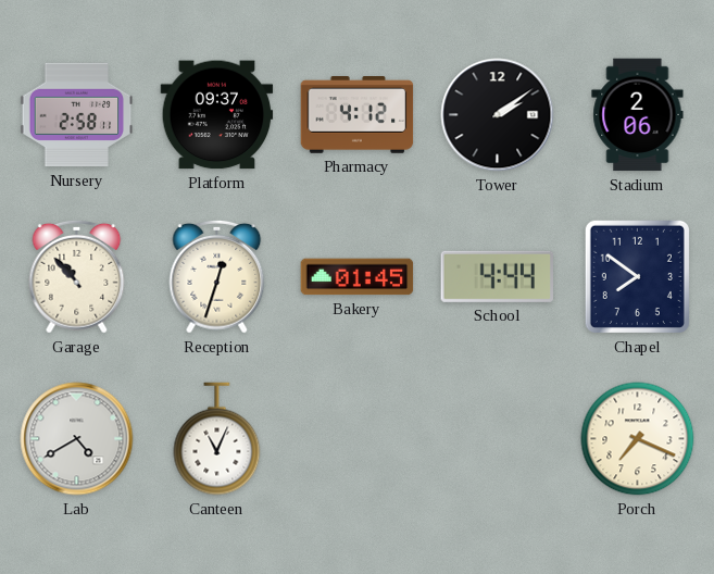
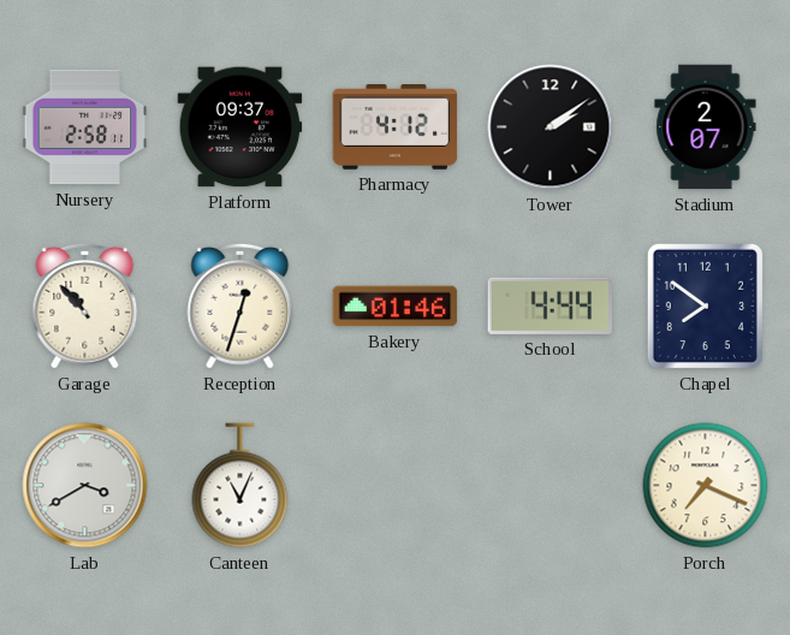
Stadium: 2:06 -> 2:07 (706, 127)
Bakery: 01:45 -> 01:46 (396, 307)
Lab: 4:40 -> 3:40 (85, 486)
